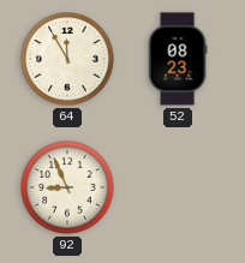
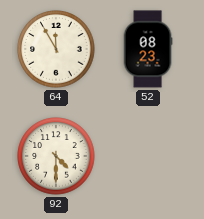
92: 8:56 -> 4:30 (56, 156)
